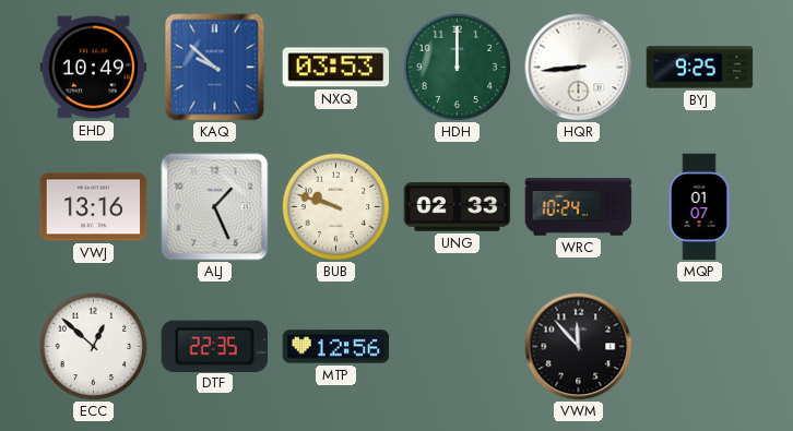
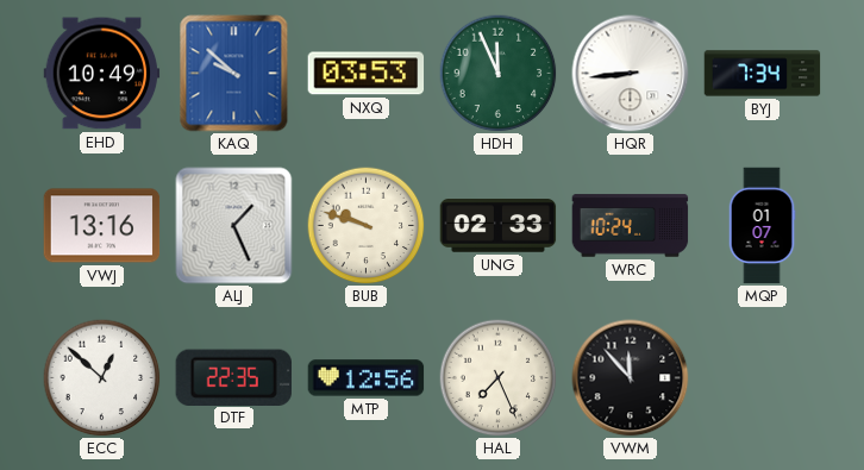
HDH: 12:00 -> 11:56 (499, 74)
BYJ: 9:25 -> 7:34 (763, 74)
HAL: none -> 7:26 (499, 378)
